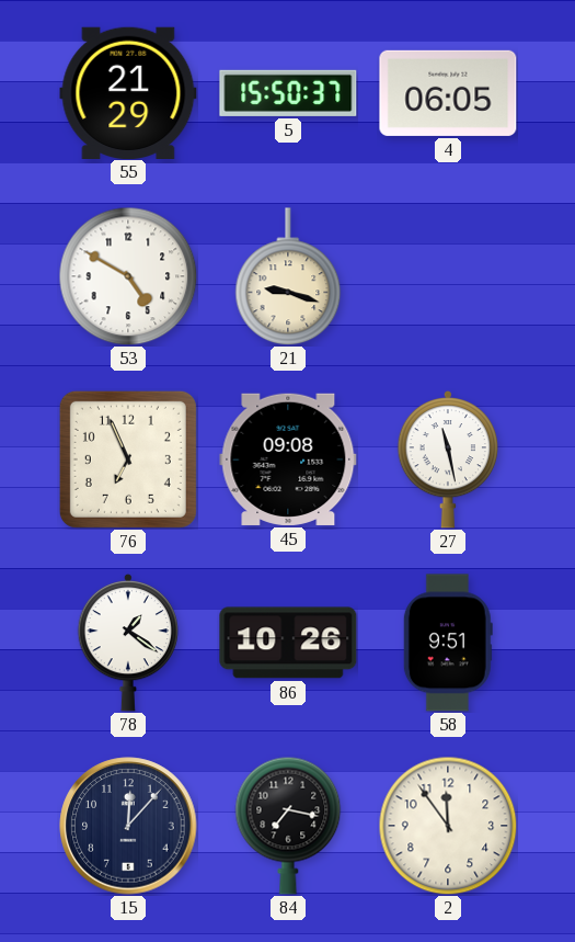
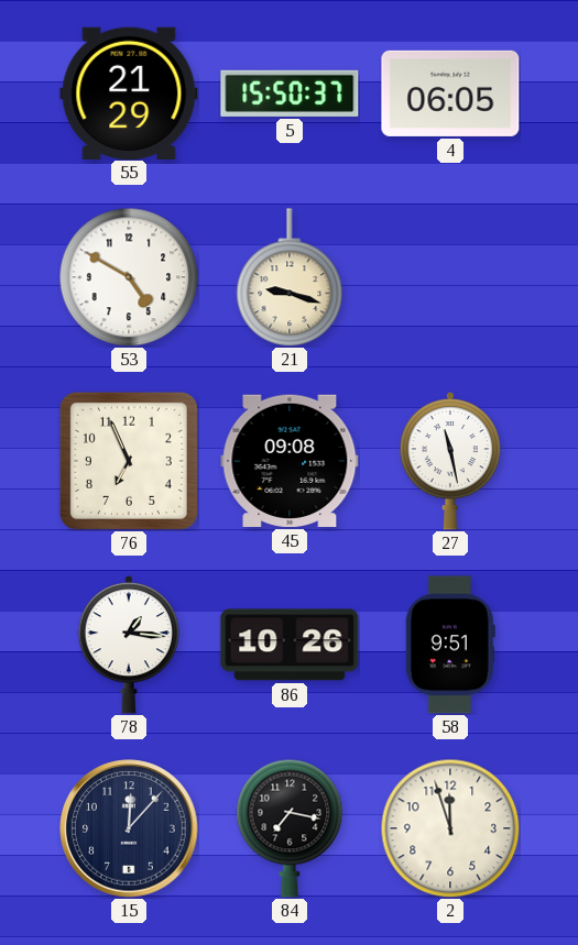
78: 1:21 -> 1:16 (129, 645)
2: 11:54 -> 11:57 (450, 828)
